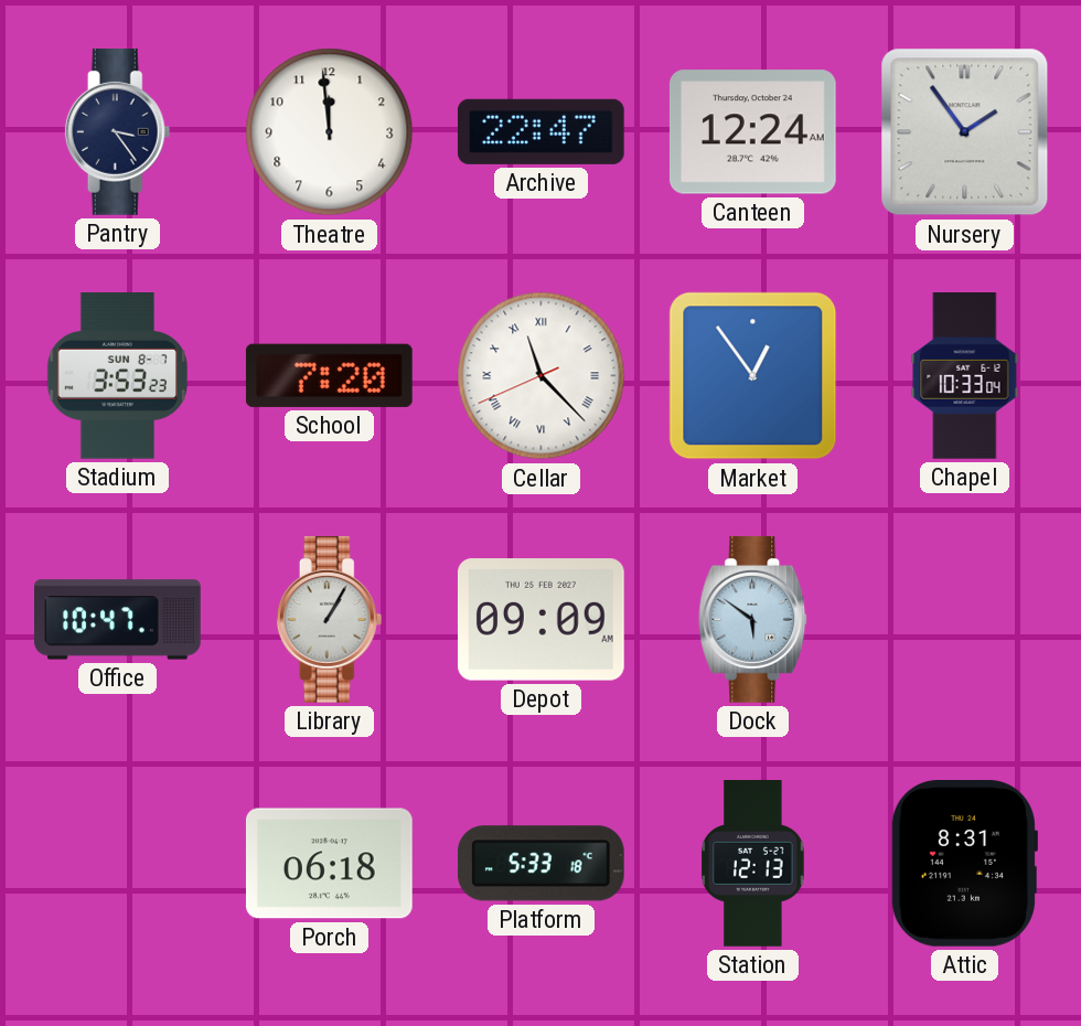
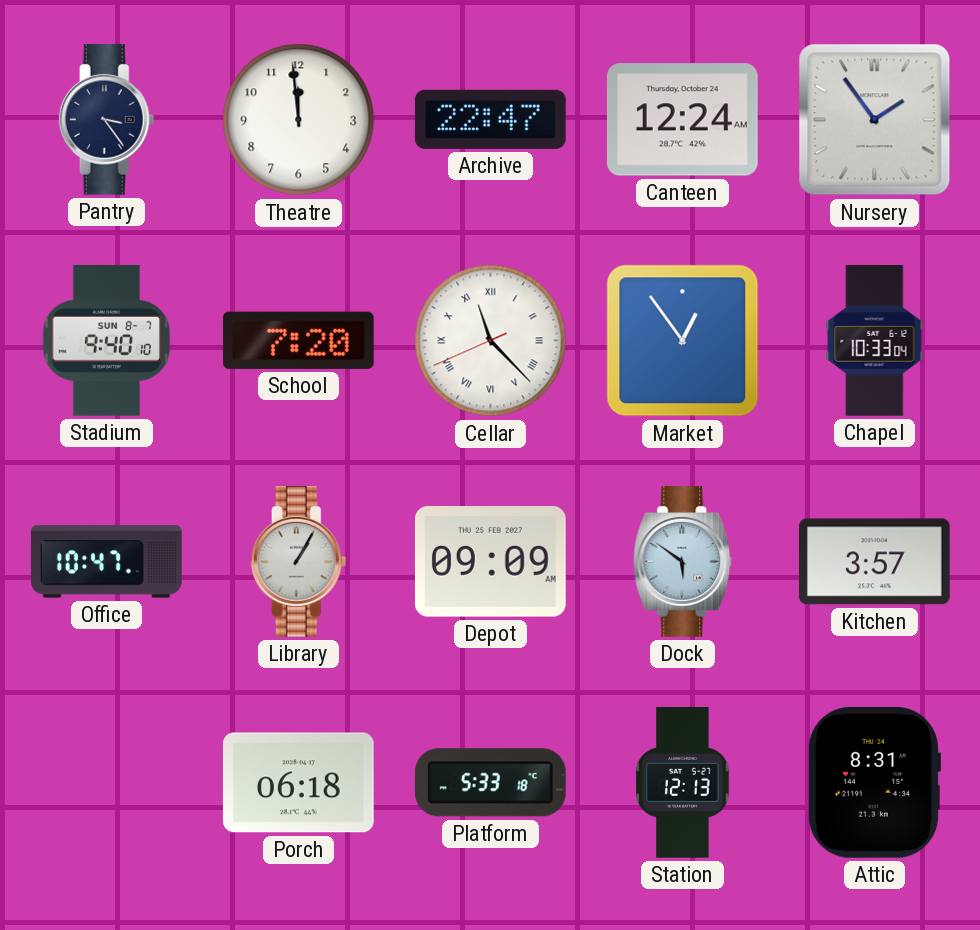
Stadium: 3:53 -> 9:40 (106, 341)
Kitchen: none -> 3:57 (875, 562)
